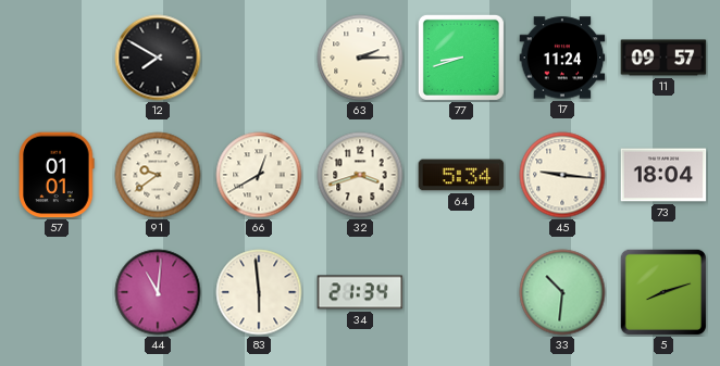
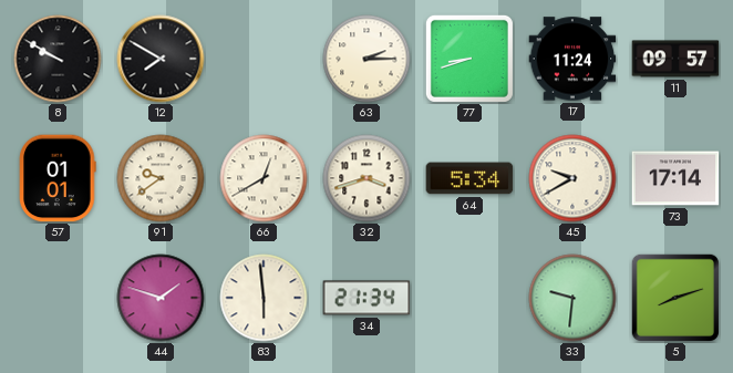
8: none -> 9:50 (58, 59)
45: 9:16 -> 9:40 (572, 178)
73: 18:04 -> 17:14 (675, 178)
44: 11:01 -> 1:48 (161, 298)
33: 10:31 -> 9:31 (572, 298)
